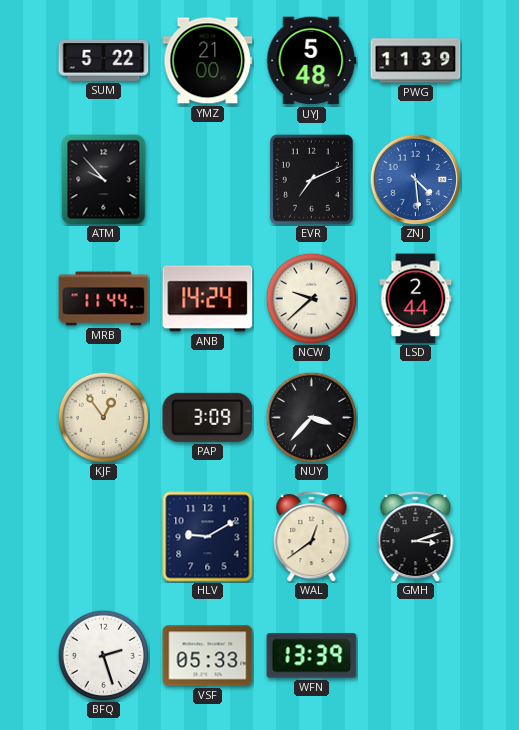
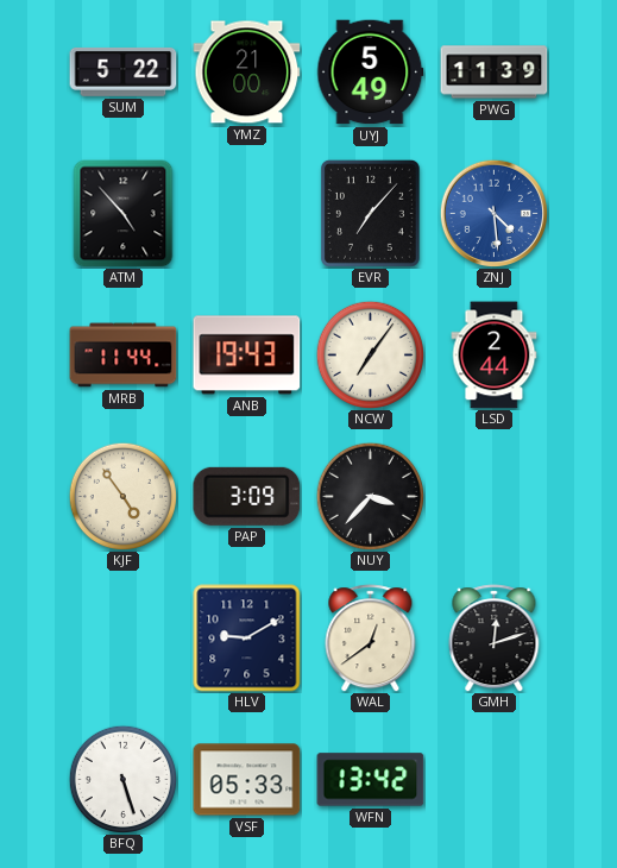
UYJ: 5:48 -> 5:49 (371, 73)
ATM: 9:53 -> 4:53 (124, 214)
EVR: 7:11 -> 7:07 (370, 213)
ANB: 14:24 -> 19:43 (247, 356)
NCW: 9:38 -> 7:06 (370, 354)
KJF: 12:54 -> 4:54 (122, 496)
GMH: 3:12 -> 12:12 (495, 639)
BFQ: 2:27 -> 5:27 (122, 779)
WFN: 13:39 -> 13:42 (371, 780)
